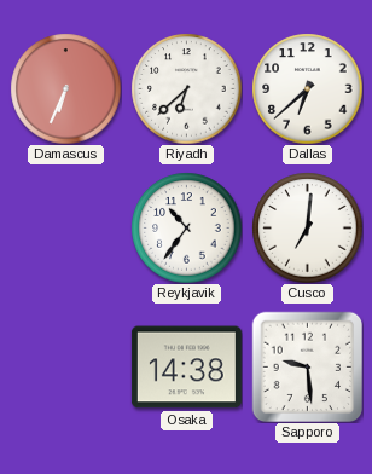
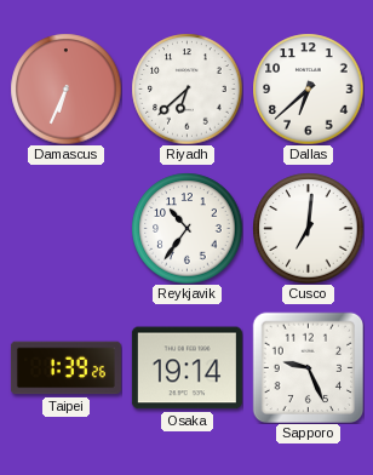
Taipei: none -> 1:39 (65, 368)
Osaka: 14:38 -> 19:14 (187, 368)
Sapporo: 9:29 -> 9:26 (308, 367)
